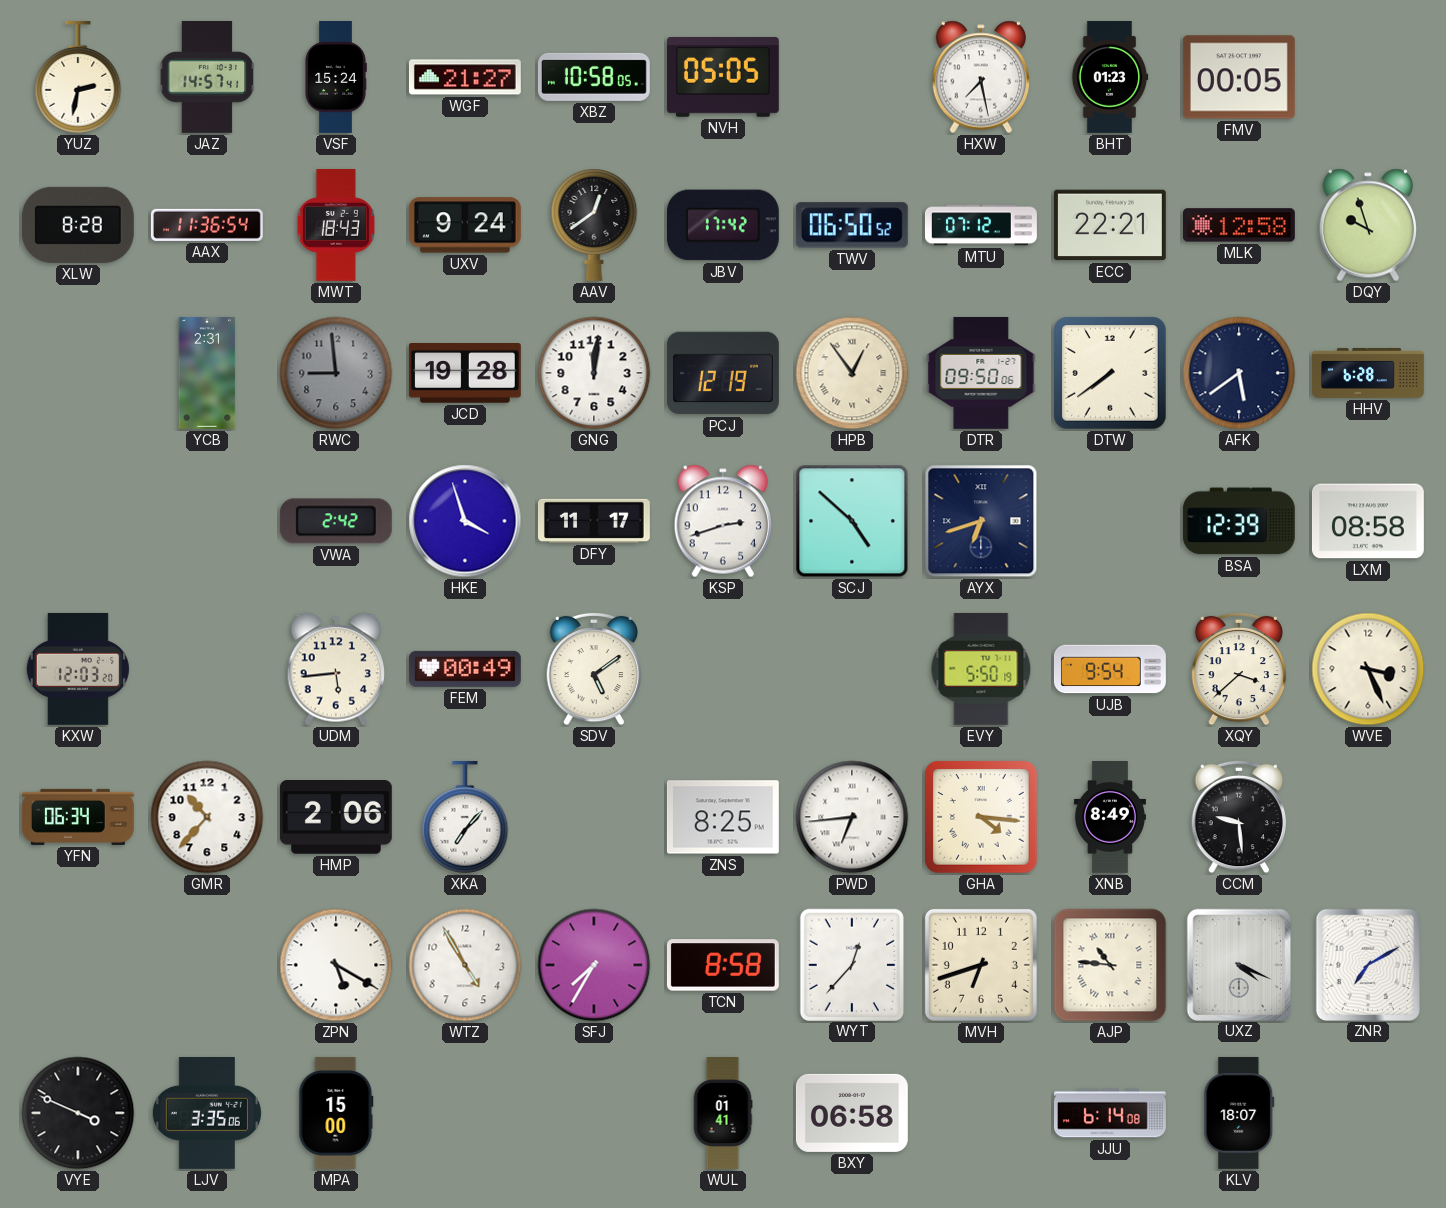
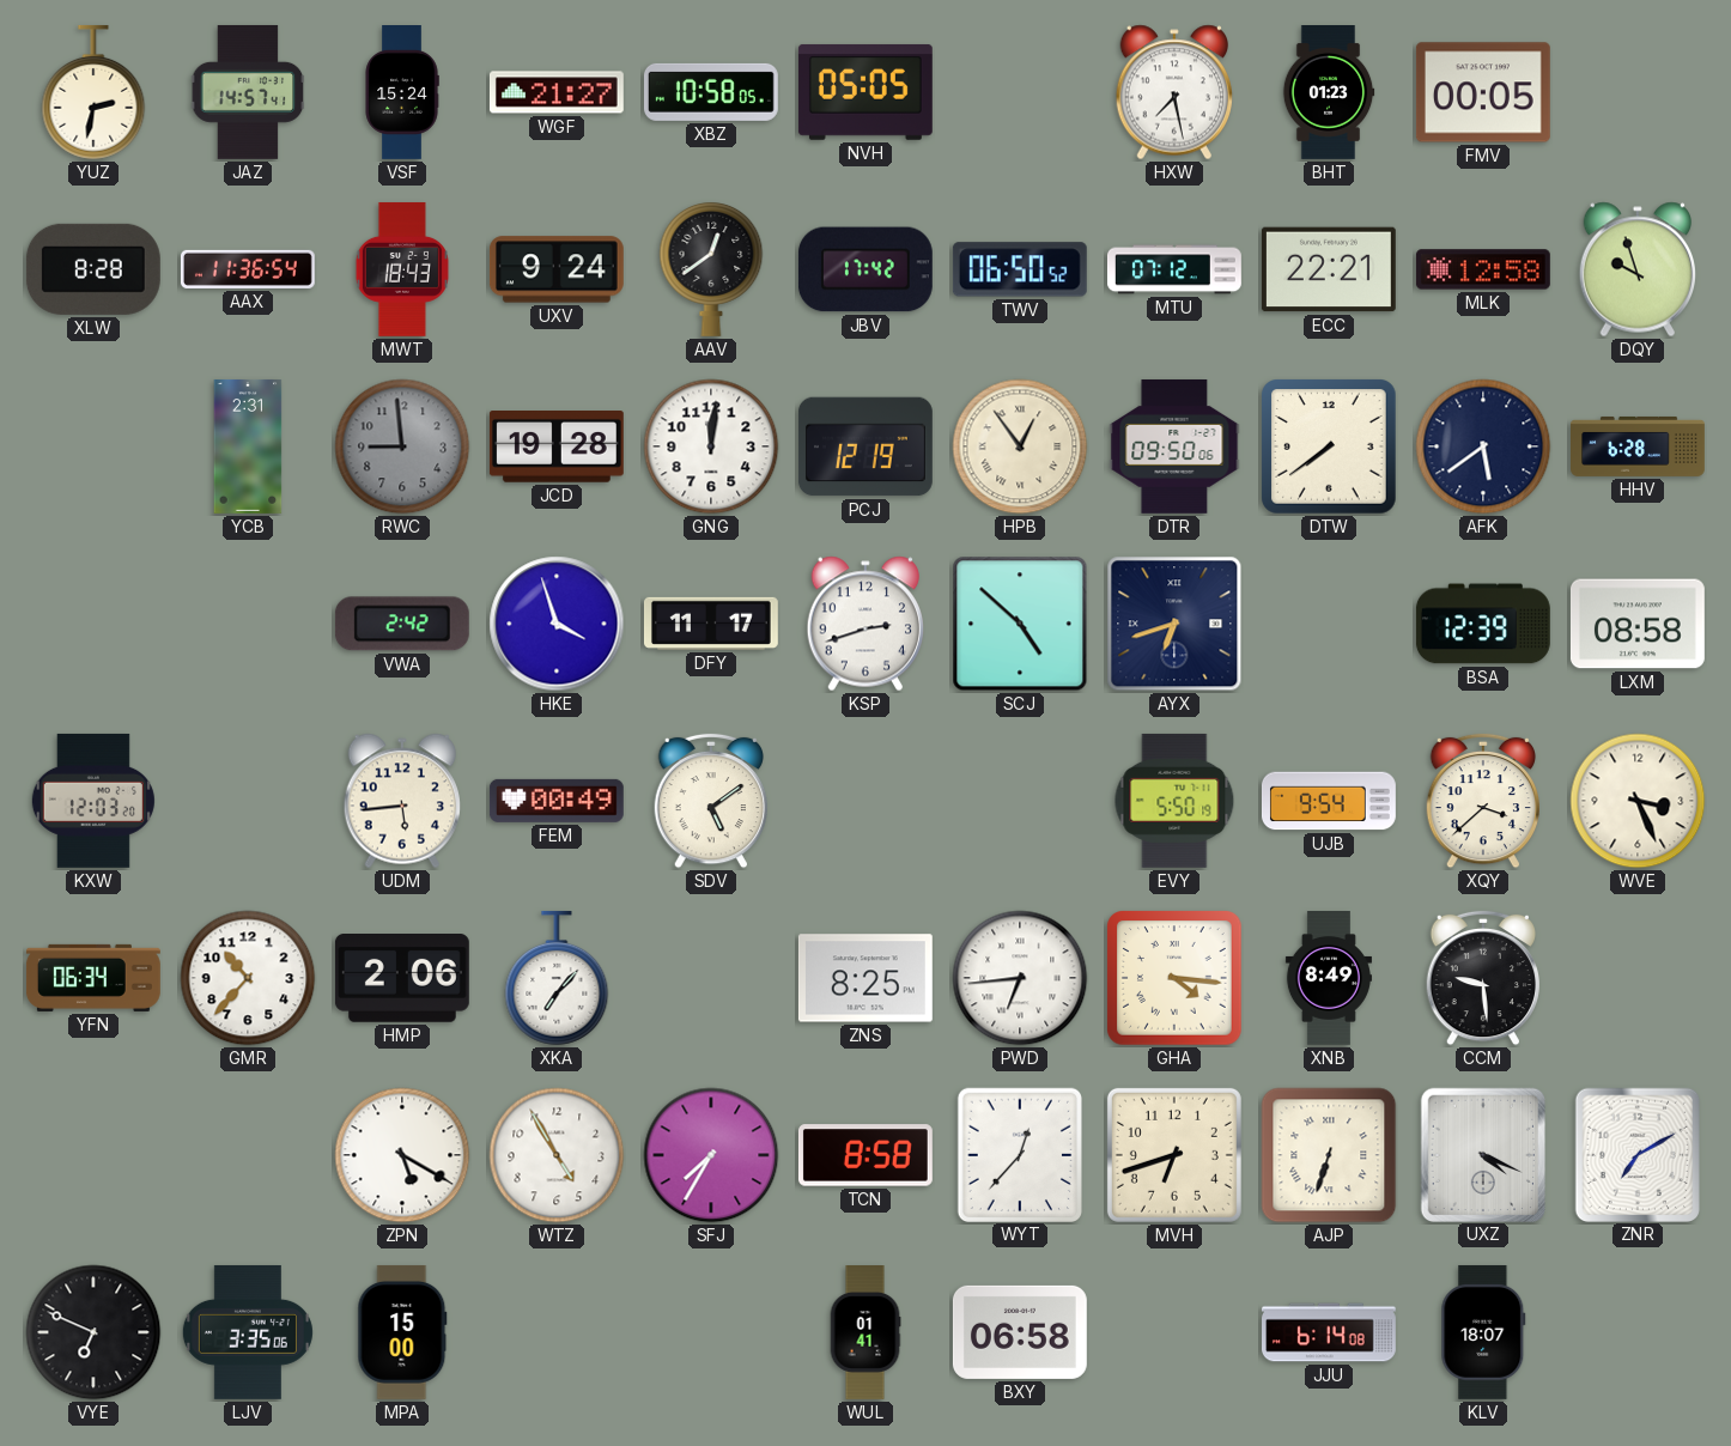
AJP: 10:46 -> 6:33 (1329, 1155)
VYE: 3:49 -> 6:49 (93, 1332)
